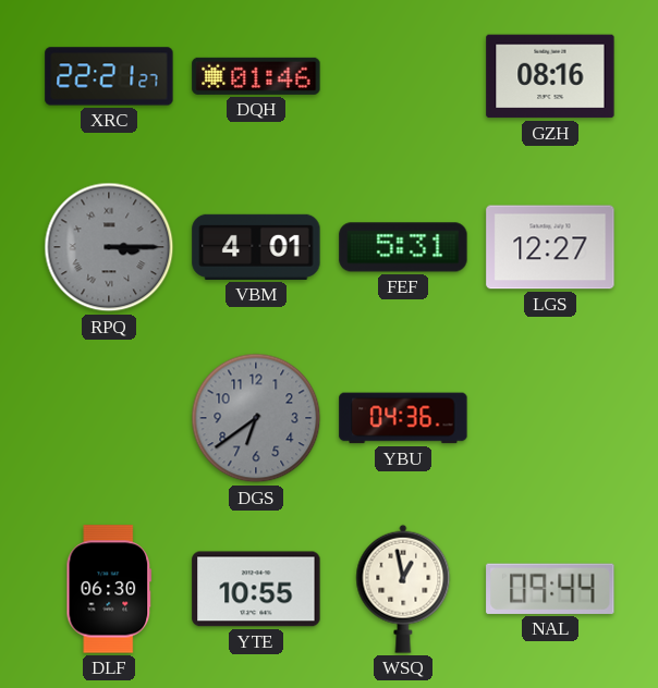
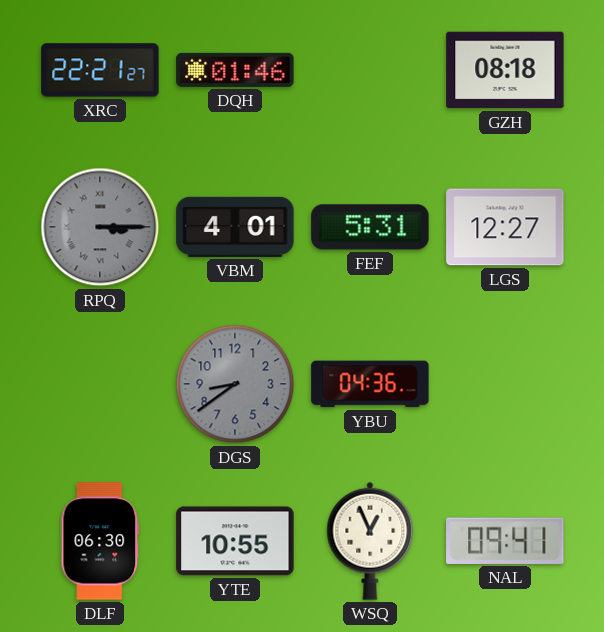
GZH: 08:16 -> 08:18 (505, 70)
DGS: 6:39 -> 8:39 (235, 384)
WSQ: 12:58 -> 12:56 (370, 541)
NAL: 09:44 -> 09:41 (505, 541)
